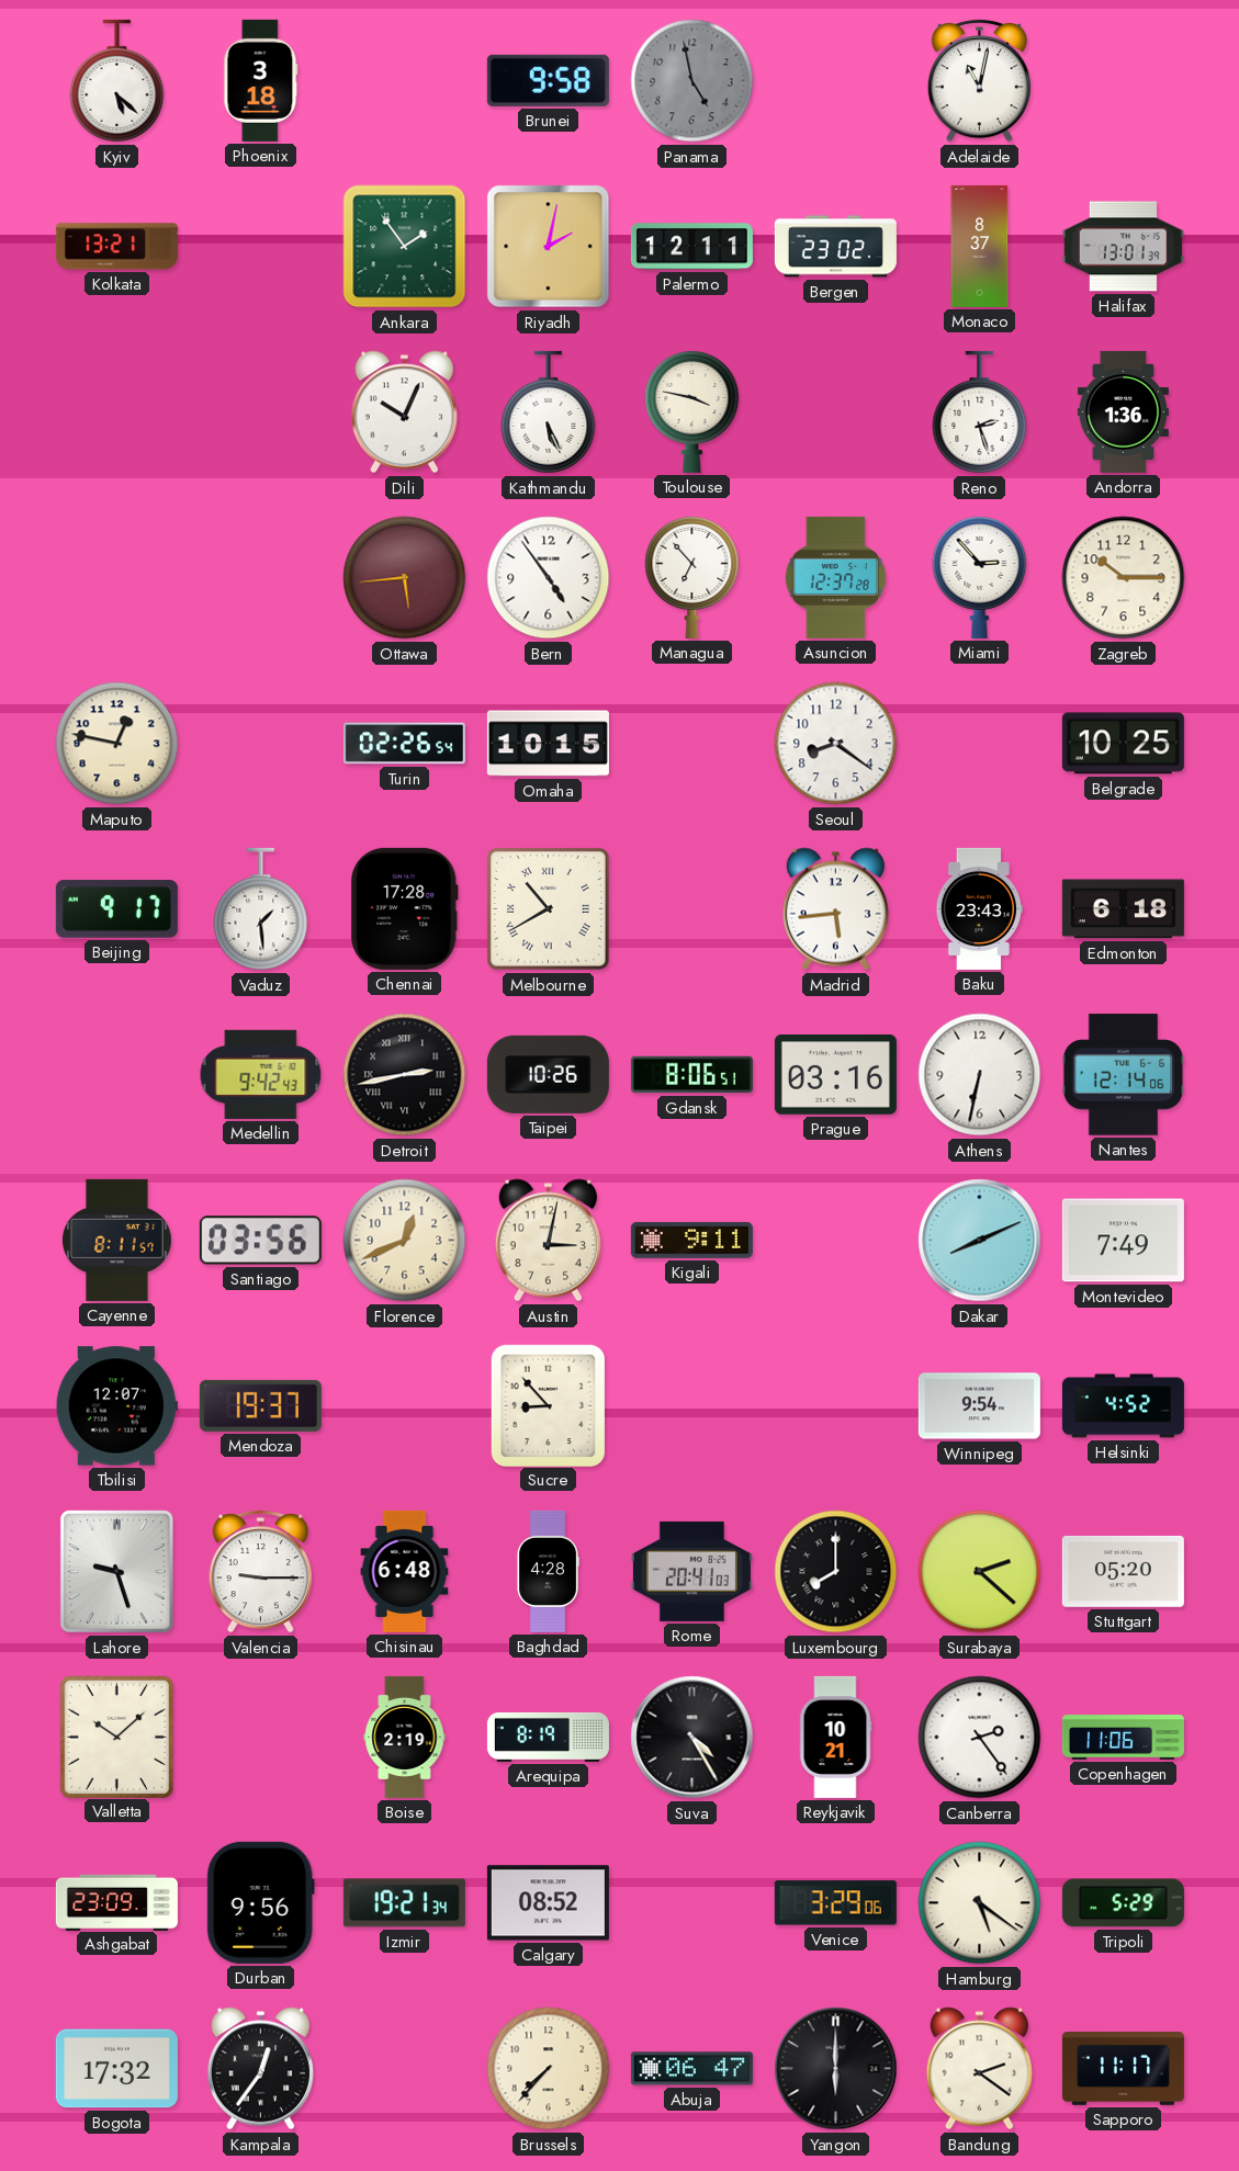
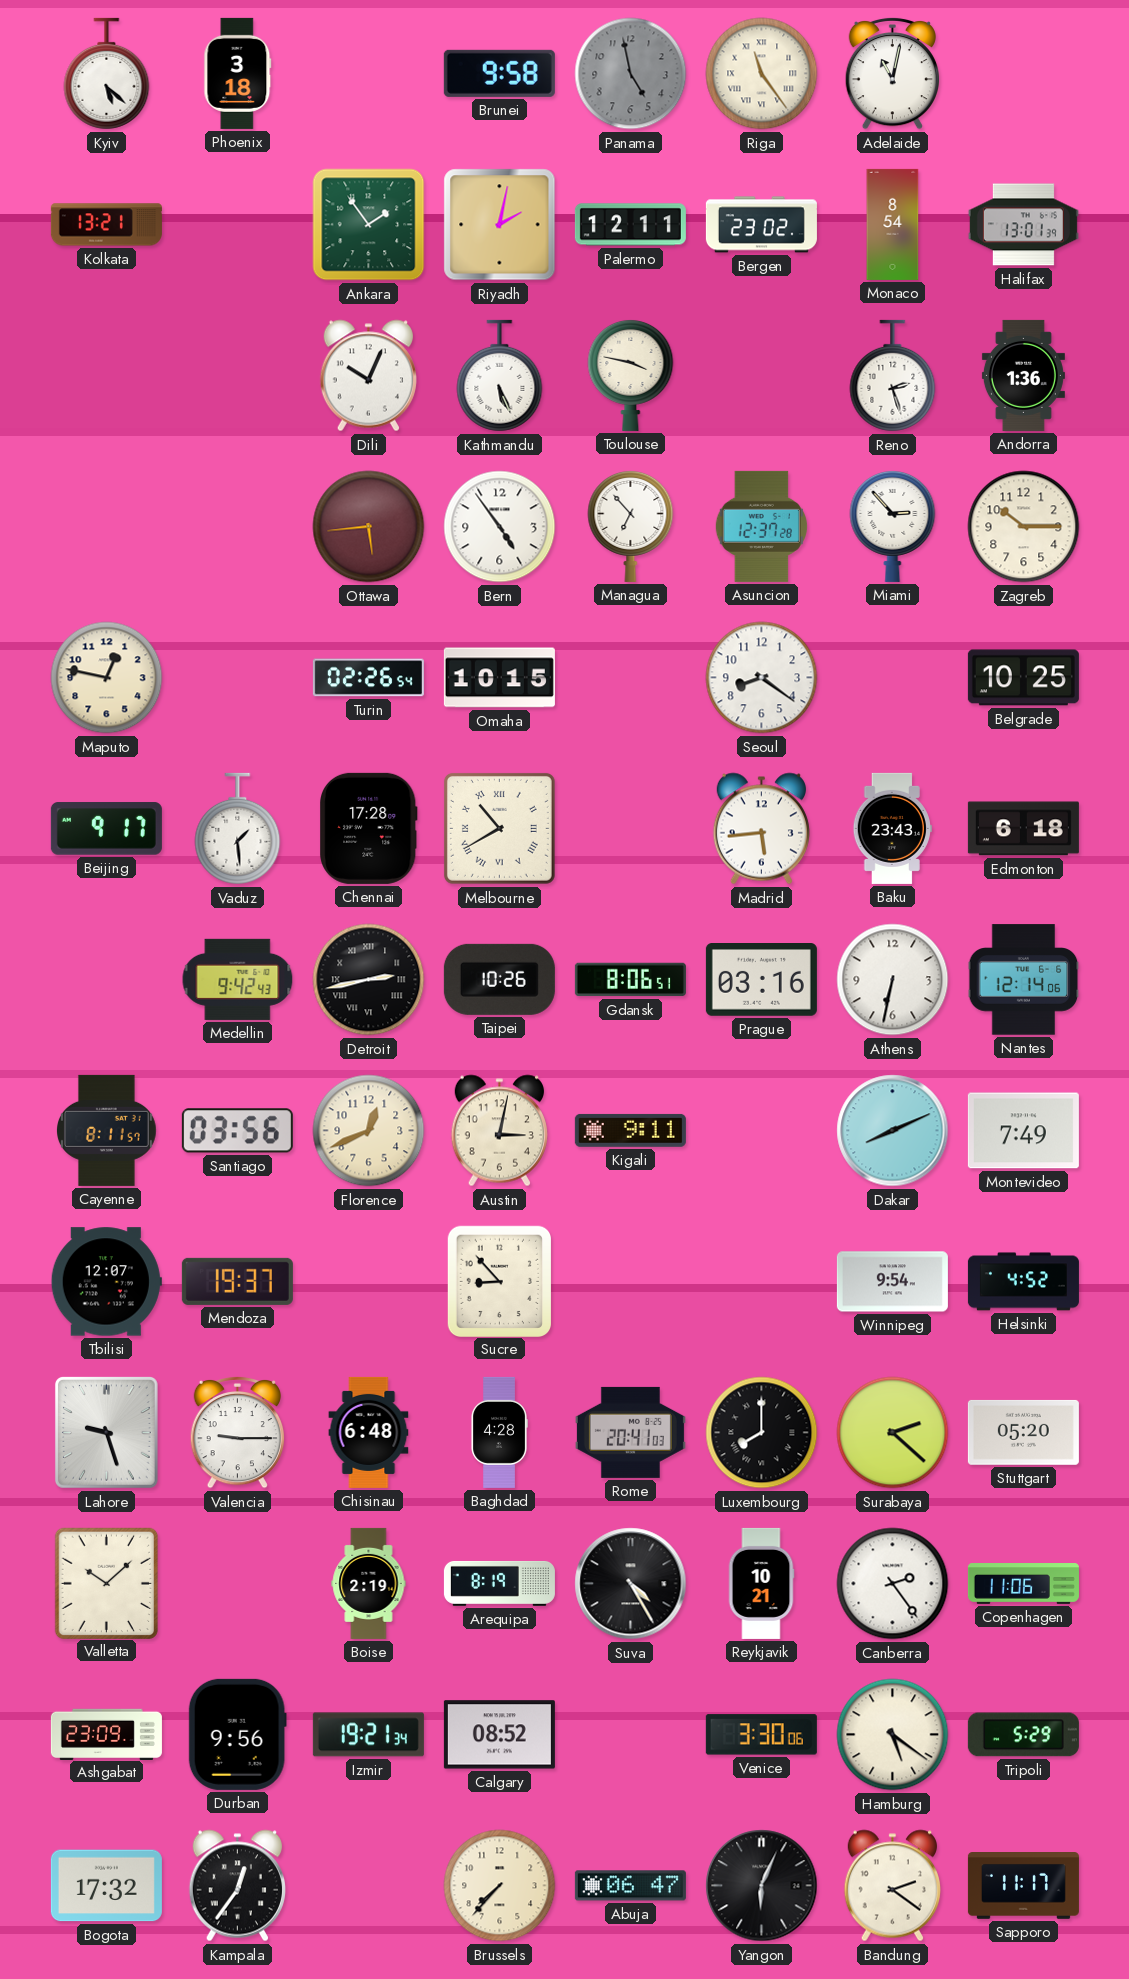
Riga: none -> 11:24 (762, 74)
Monaco: 8:37 -> 8:54 (893, 224)
Venice: 3:29 -> 3:30 (761, 1735)
Yangon: 6:00 -> 6:04 (762, 1886)
